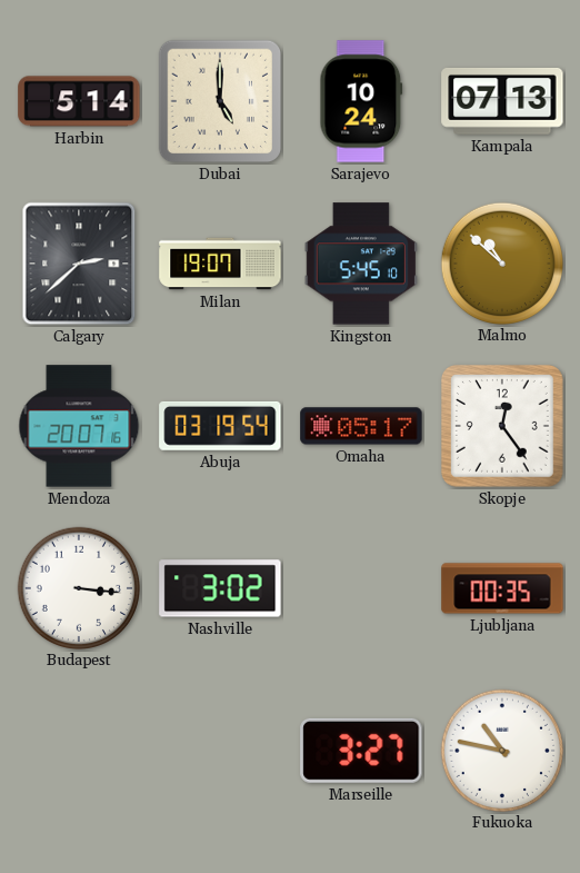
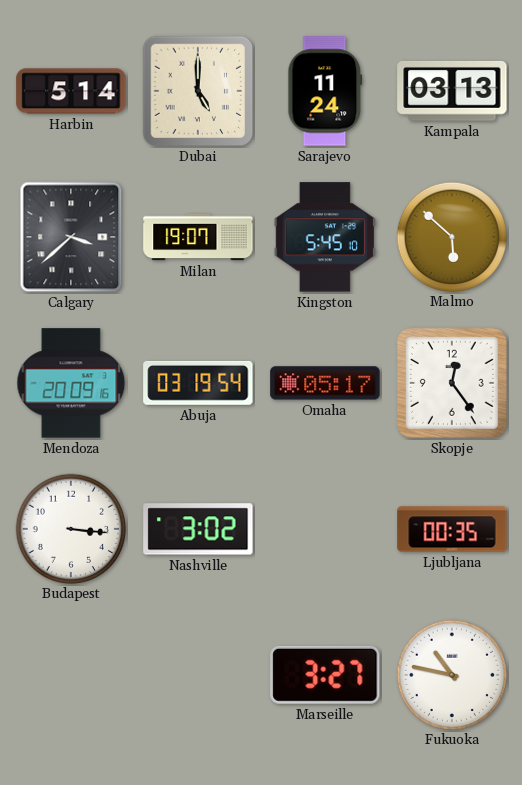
Sarajevo: 10:24 -> 11:24 (325, 91)
Kampala: 07:13 -> 03:13 (452, 91)
Calgary: 2:38 -> 3:38 (71, 237)
Malmo: 10:52 -> 5:52 (451, 236)
Mendoza: 20:07 -> 20:09 (71, 383)
